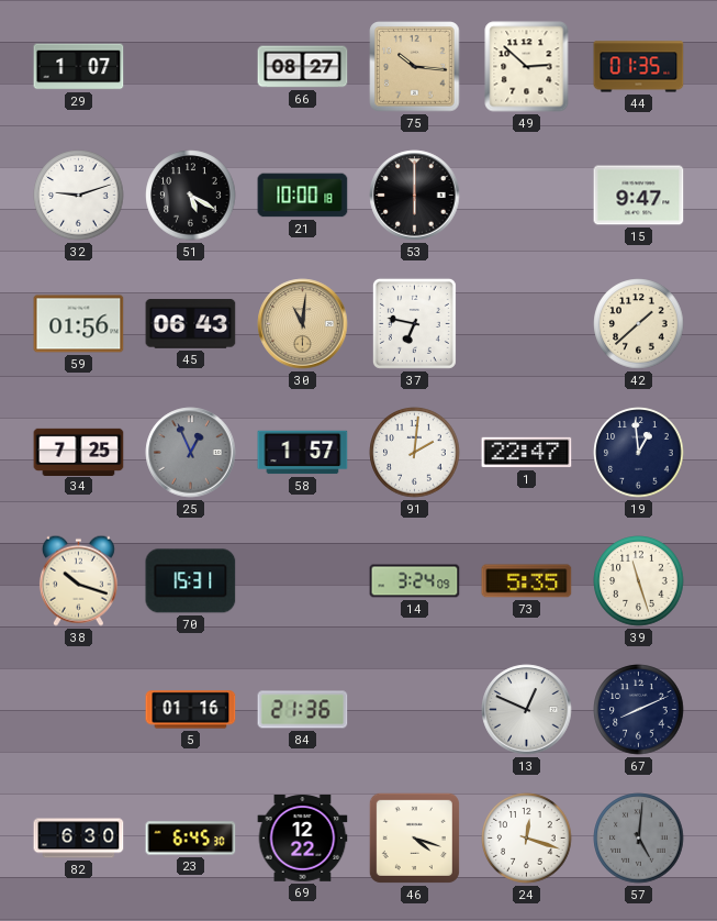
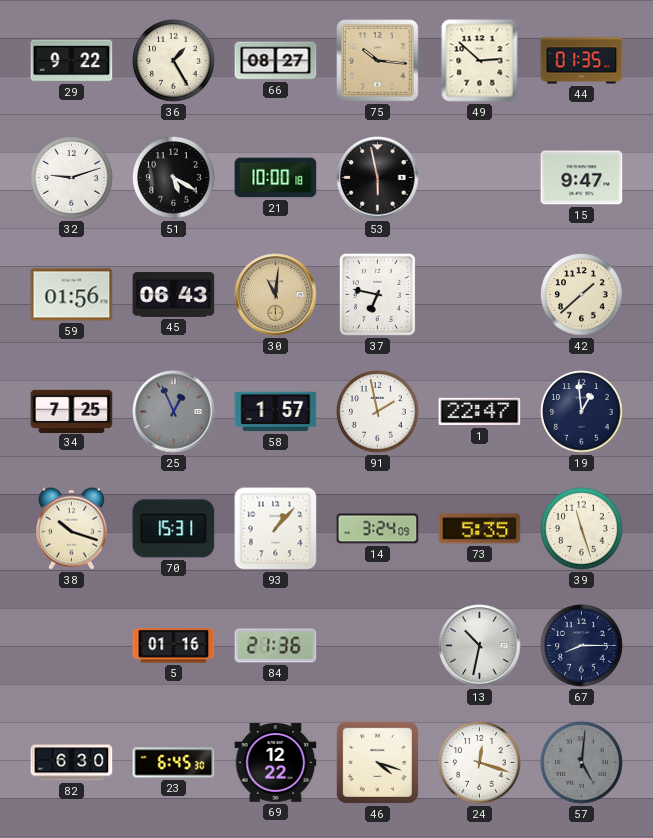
29: 1:07 -> 9:22 (72, 61)
36: none -> 1:25 (174, 61)
53: 6:00 -> 5:58 (378, 178)
91: 2:01 -> 1:58 (378, 412)
93: none -> 1:07 (276, 529)
13: 12:49 -> 10:32 (480, 646)
67: 8:11 -> 8:15 (582, 646)
